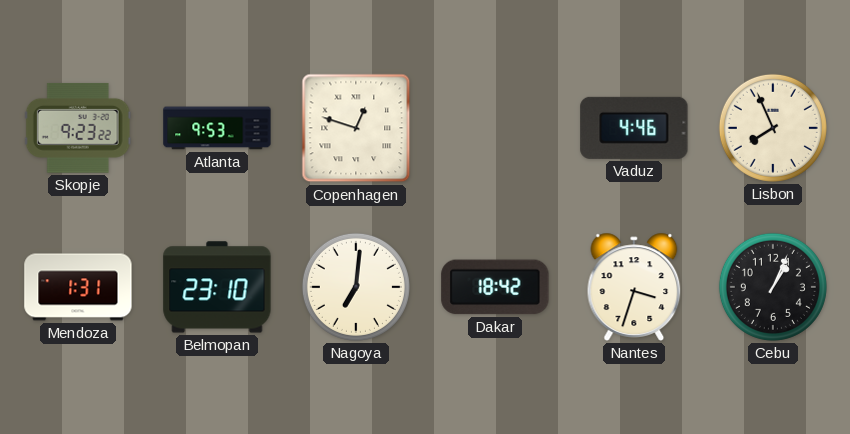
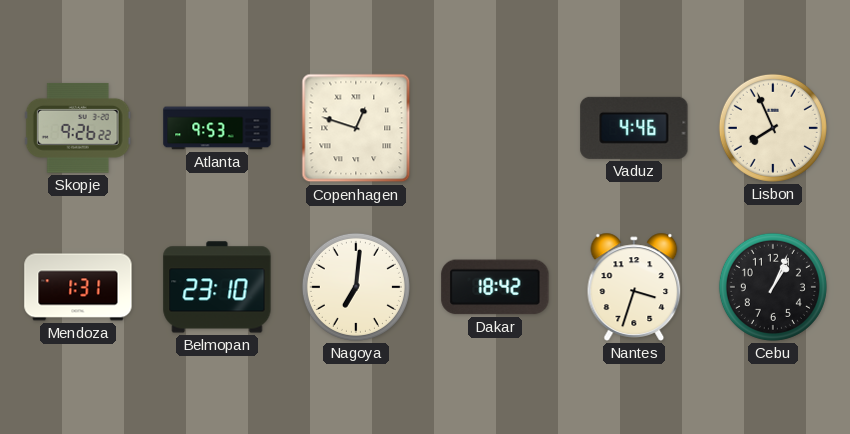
Skopje: 9:23 -> 9:26 (78, 128)
